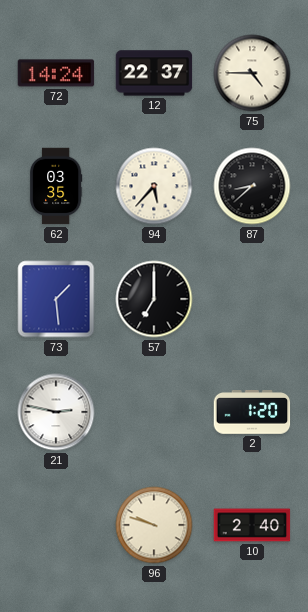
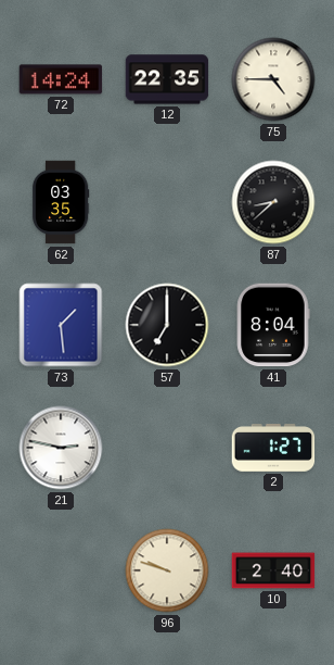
12: 22:37 -> 22:35 (167, 79)
94: 5:37 -> none (154, 186)
41: none -> 8:04 (273, 325)
2: 1:20 -> 1:27 (273, 449)
